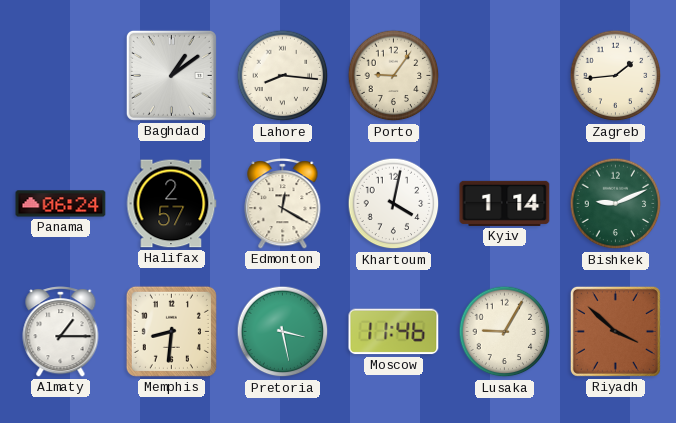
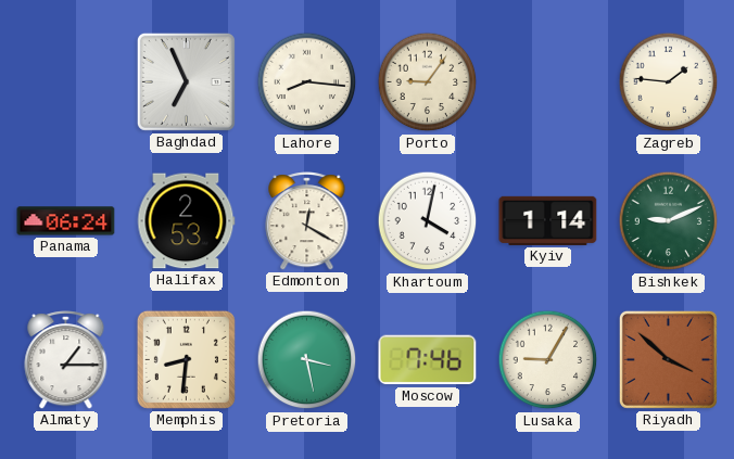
Baghdad: 1:09 -> 6:56 (186, 81)
Zagreb: 1:44 -> 1:46 (669, 82)
Halifax: 2:57 -> 2:53 (187, 221)
Moscow: 11:46 -> 7:46 (428, 360)
